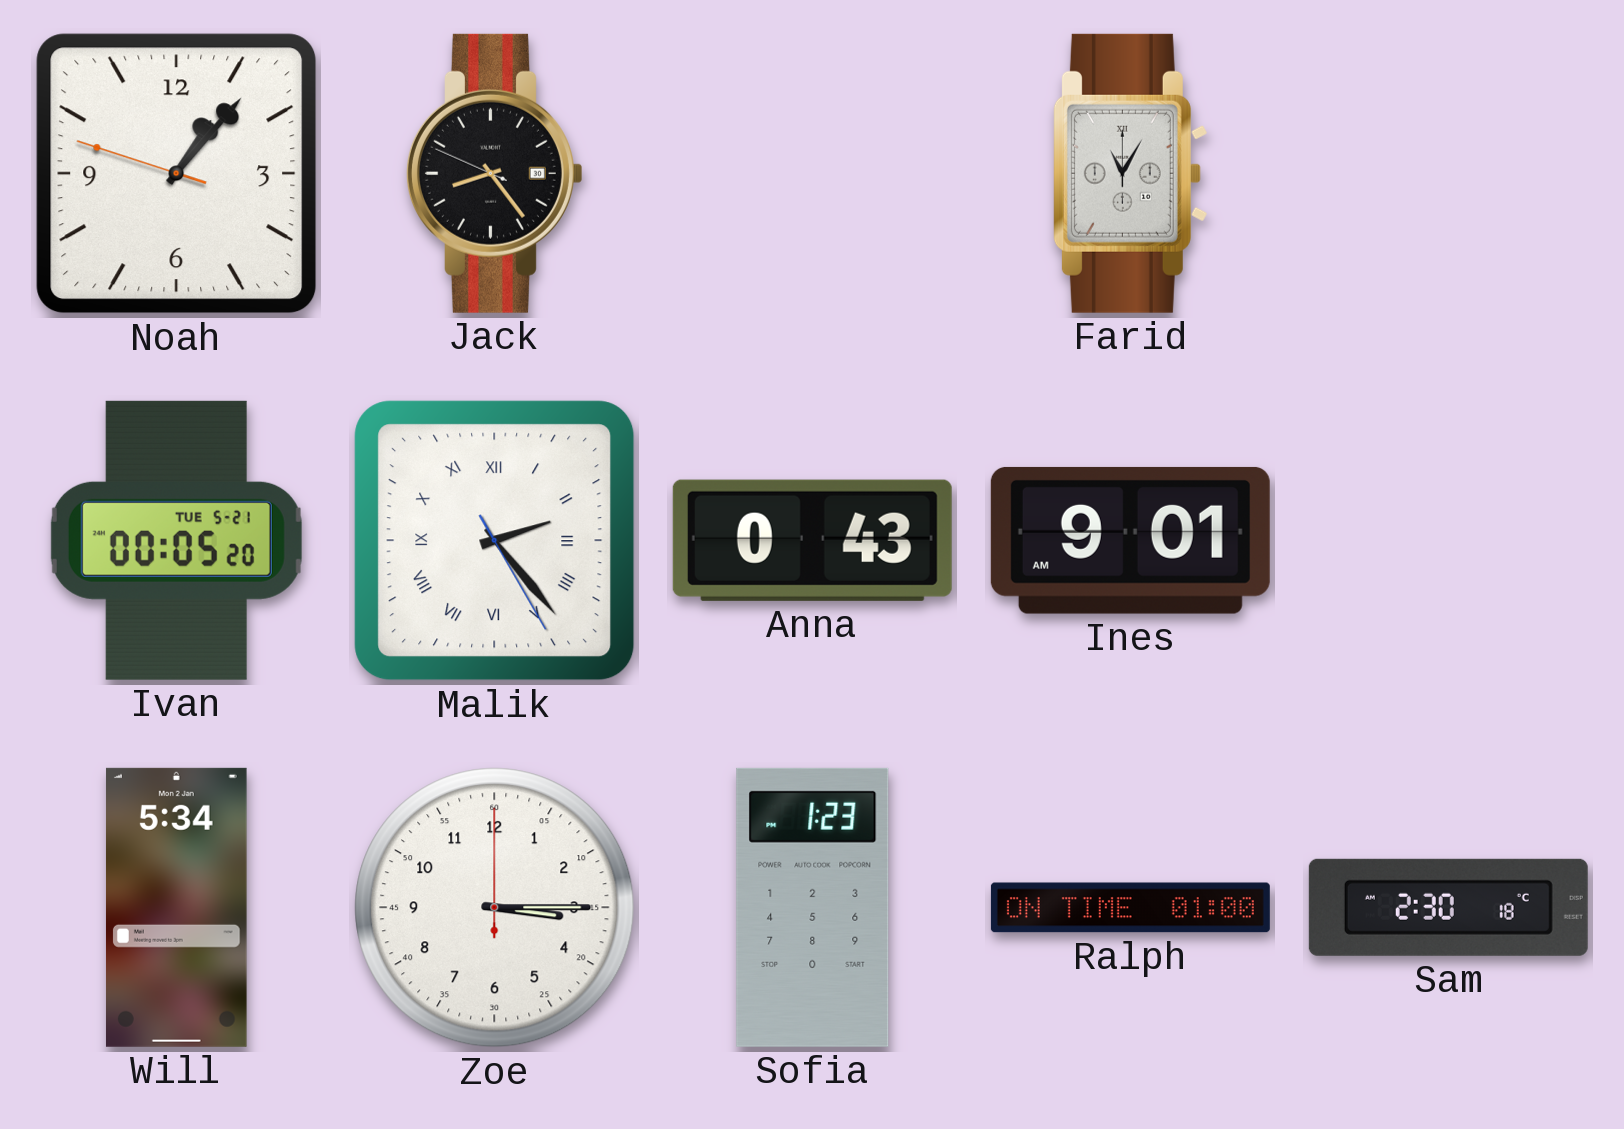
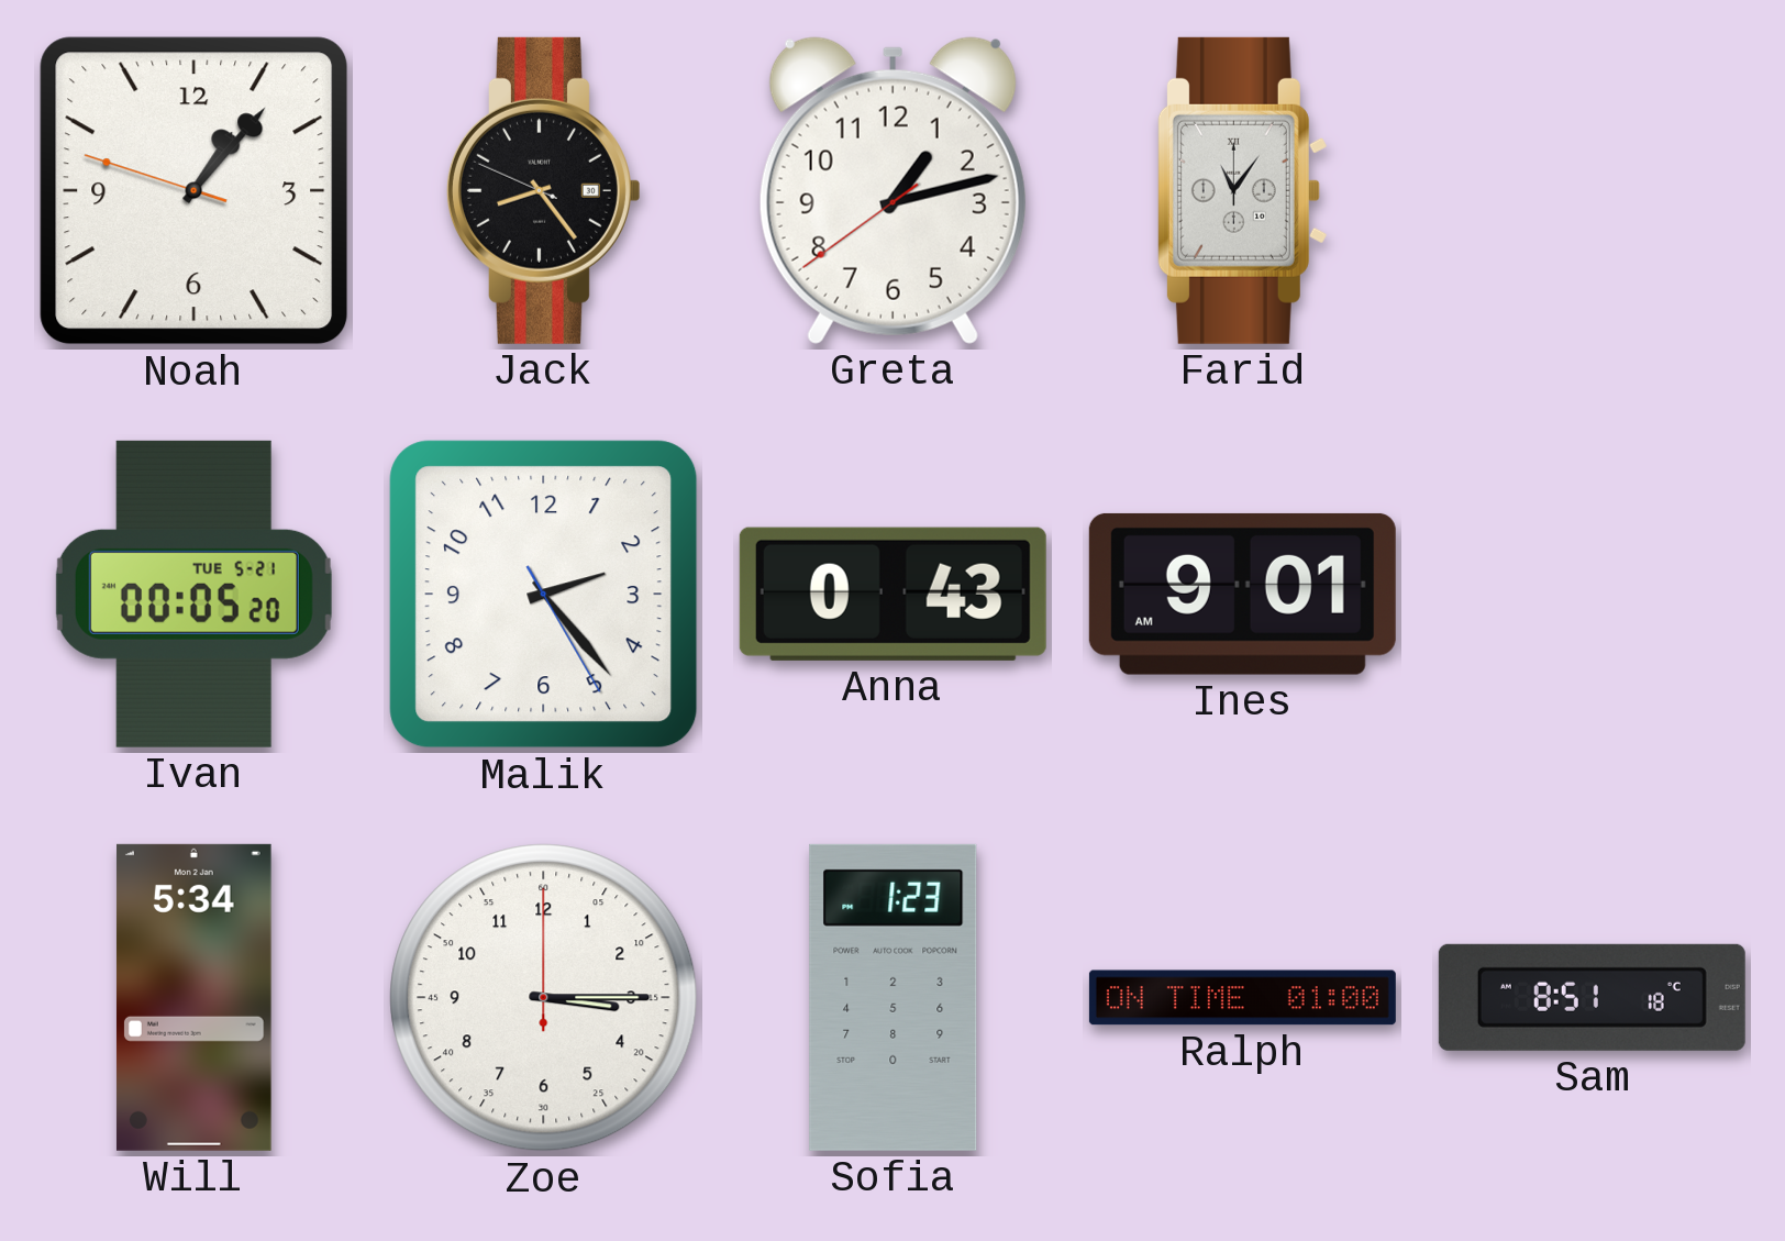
Greta: none -> 1:12 (892, 190)
Farid: 11:05 -> 11:06 (1242, 190)
Malik numerals: Roman -> Arabic (544, 595)
Sam: 2:30 -> 8:51 (1592, 997)
